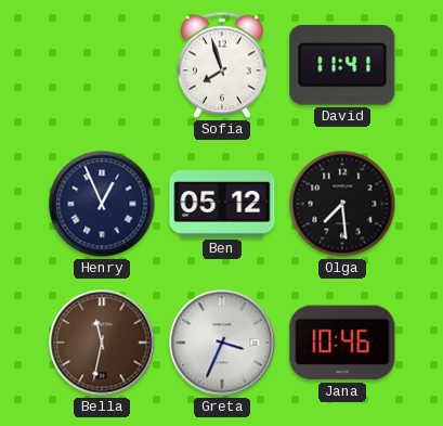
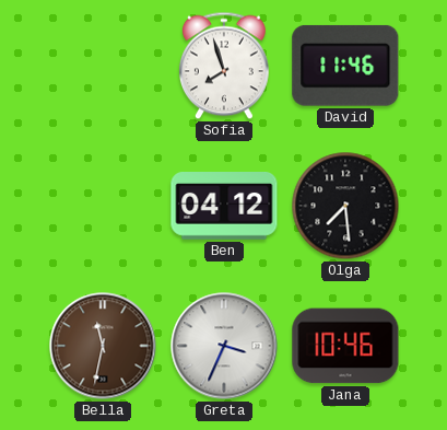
David: 11:41 -> 11:46 (345, 66)
Henry: 12:56 -> none (102, 204)
Ben: 05:12 -> 04:12 (224, 207)
